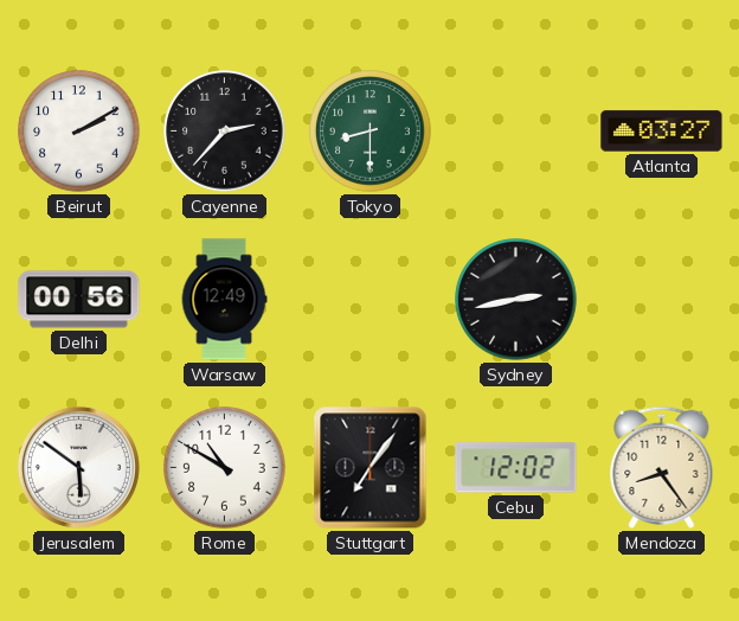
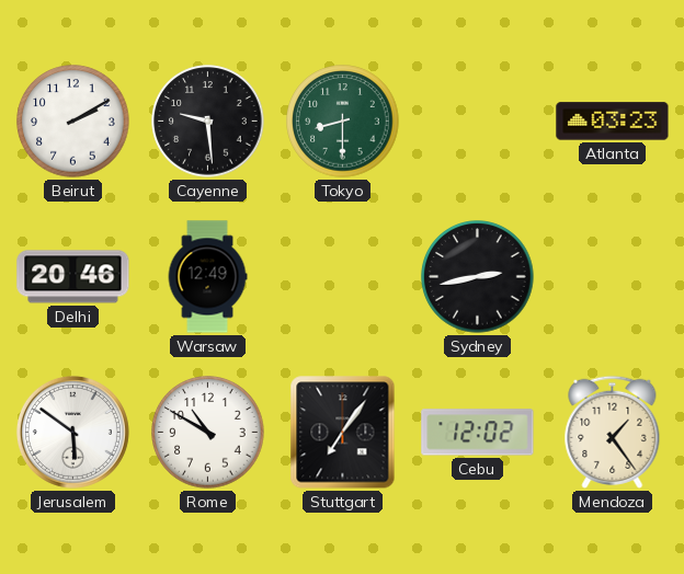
Cayenne: 2:37 -> 9:29 (208, 122)
Atlanta: 03:27 -> 03:23 (613, 122)
Delhi: 00:56 -> 20:46 (73, 277)
Mendoza: 8:24 -> 1:24 (613, 432)
